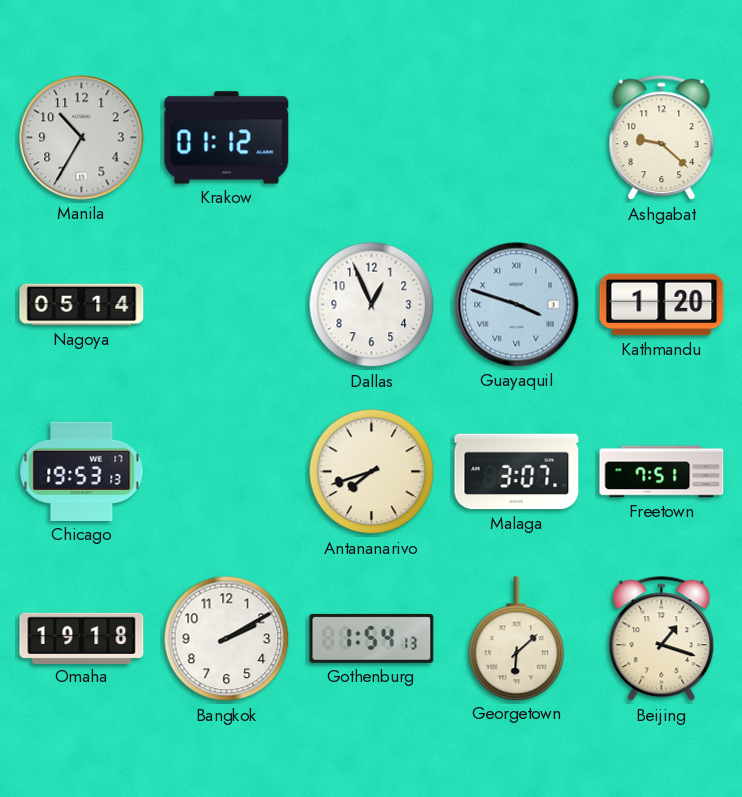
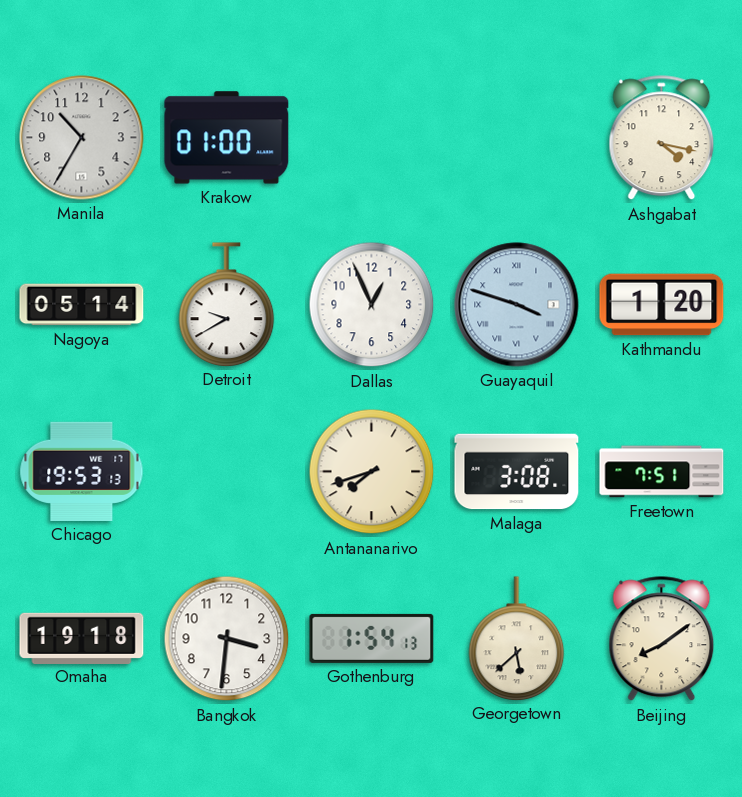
Krakow: 01:12 -> 01:00 (227, 138)
Ashgabat: 9:22 -> 4:17 (662, 138)
Detroit: none -> 9:40 (227, 304)
Malaga: 3:07 -> 3:08 (517, 472)
Bangkok: 2:10 -> 3:31 (227, 639)
Georgetown: 6:08 -> 5:38 (517, 638)
Beijing: 1:18 -> 8:09 (662, 639)
